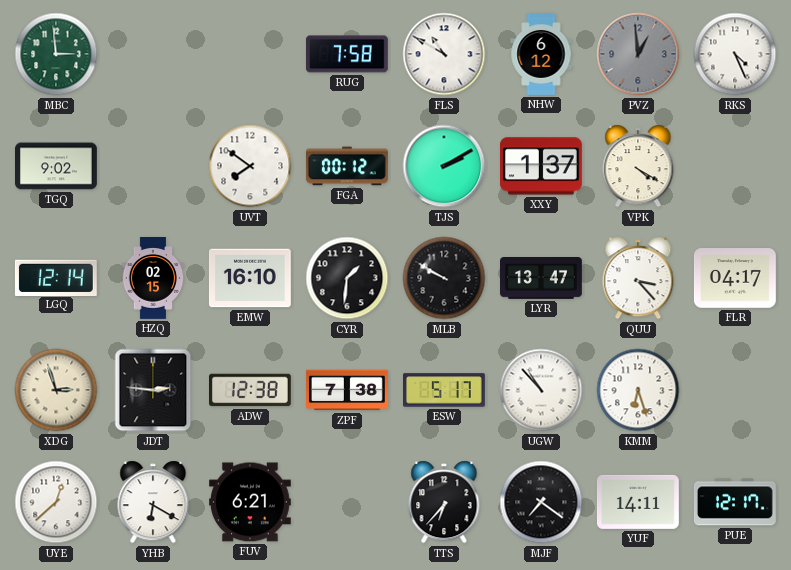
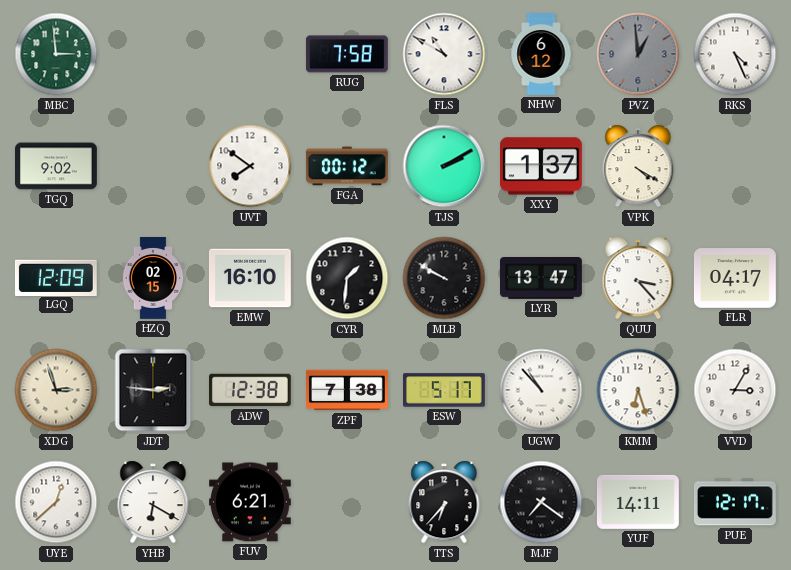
LGQ: 12:14 -> 12:09 (56, 277)
VVD: none -> 3:05 (735, 390)
